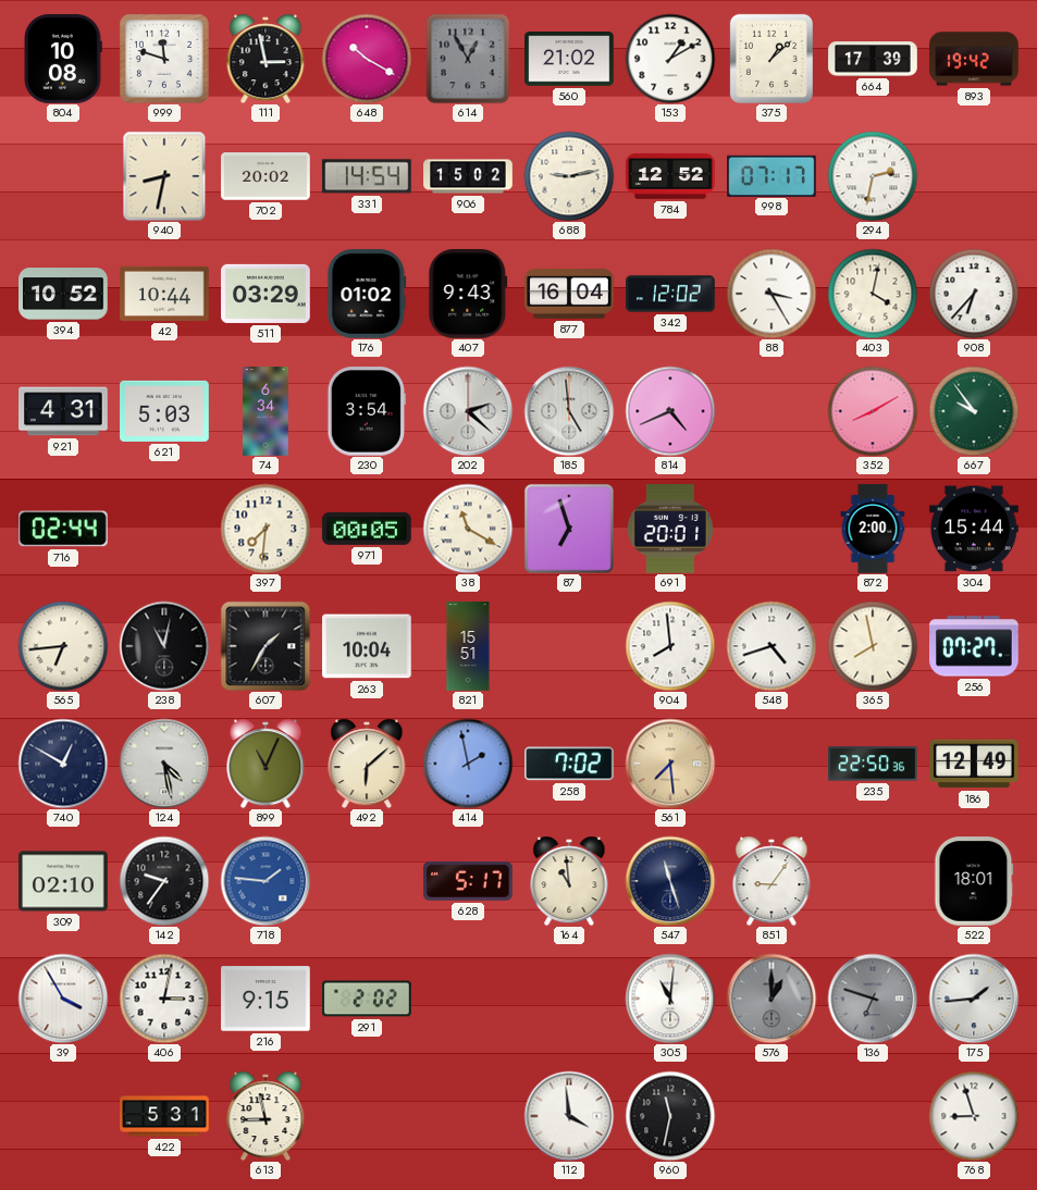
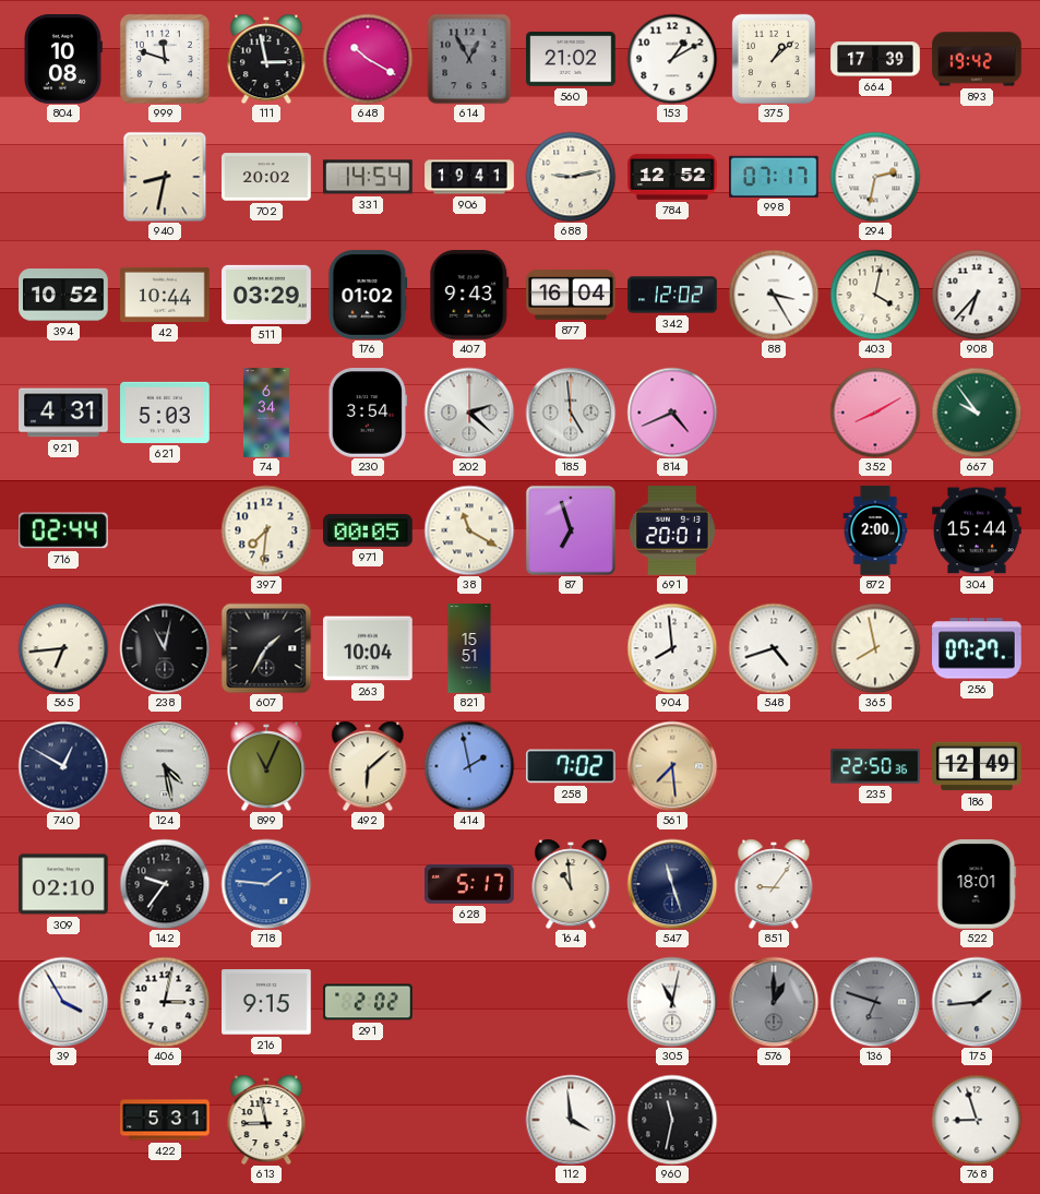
906: 15:02 -> 19:41 (469, 177)
305: 11:01 -> 11:02 (672, 1002)
